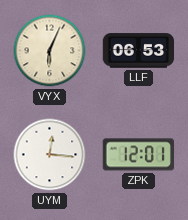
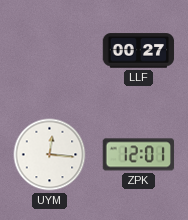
VYX: 6:04 -> none (50, 51)
LLF: 06:53 -> 00:27 (139, 51)
